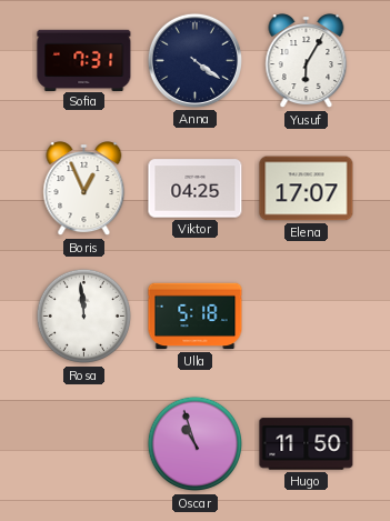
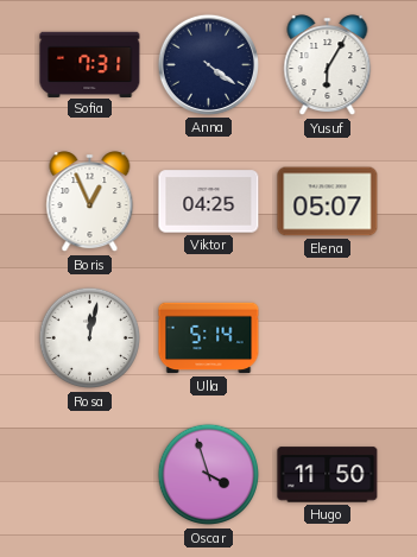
Elena: 17:07 -> 05:07 (328, 202)
Rosa: 11:59 -> 12:02 (90, 338)
Ulla: 5:18 -> 5:14 (209, 338)
Oscar: 10:57 -> 3:57 (209, 475)
